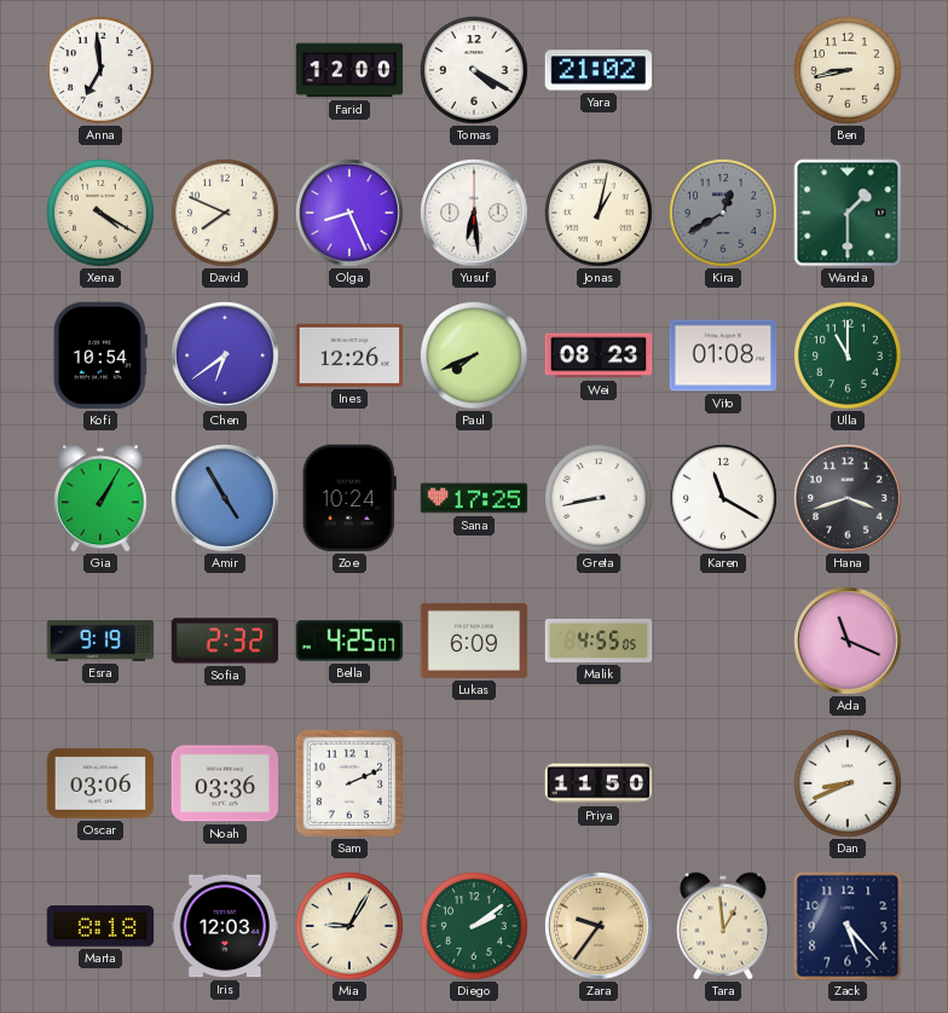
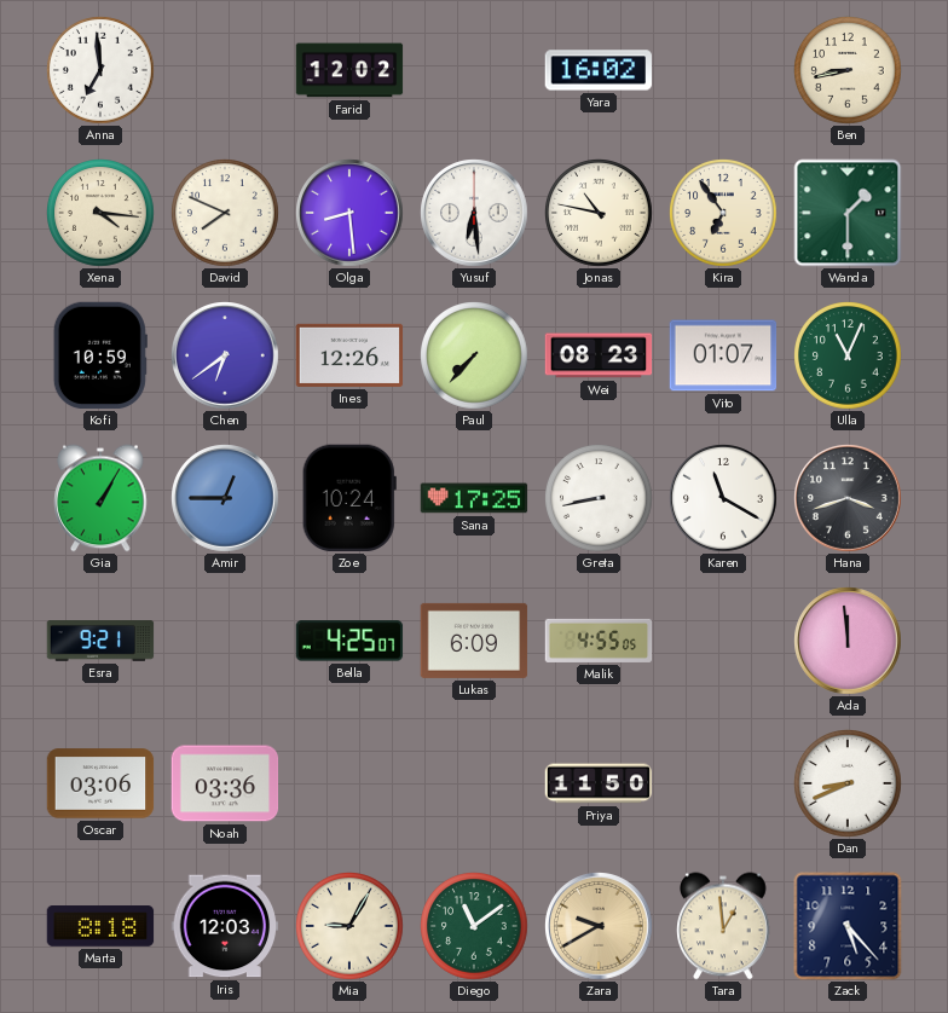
Farid: 12:00 -> 12:02 (349, 70)
Tomas: 4:20 -> none (474, 70)
Yara: 21:02 -> 16:02 (599, 70)
Xena: 4:20 -> 4:16 (100, 213)
Olga: 8:26 -> 8:29 (349, 213)
Jonas: 1:02 -> 10:47 (599, 213)
Kira: 12:40 -> 6:54 (723, 213)
Kira dial: grey -> cream (723, 213)
Kofi: 10:54 -> 10:59 (100, 355)
Paul: 7:41 -> 7:37 (474, 355)
Vito: 01:08 -> 01:07 (723, 355)
Ulla: 11:00 -> 11:04 (848, 355)
Amir: 4:55 -> 12:45 (225, 498)
Esra: 9:19 -> 9:21 (100, 641)
Sofia: 2:32 -> none (225, 641)
Ada: 11:19 -> 11:59 (848, 641)
Sam: 2:11 -> none (349, 783)
Diego: 2:09 -> 11:09 (474, 926)
Zara: 9:36 -> 9:40 (599, 926)
